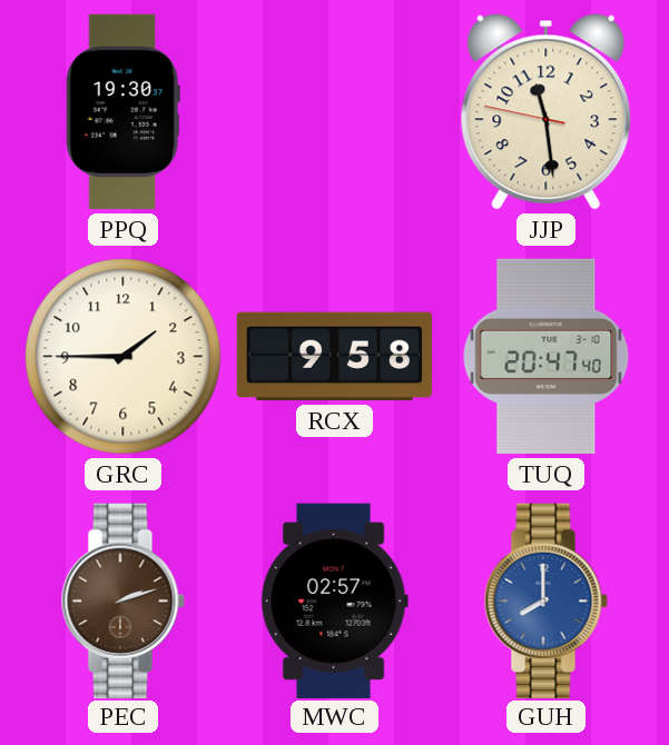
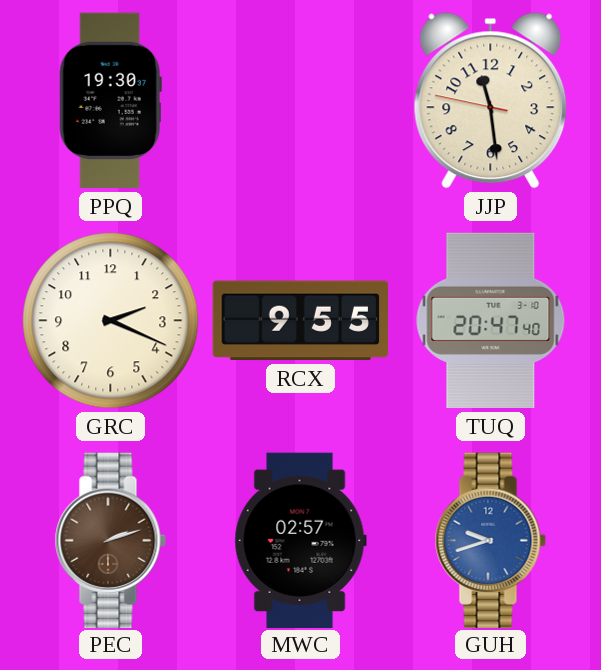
GRC: 1:45 -> 2:19 (111, 321)
RCX: 9:58 -> 9:55 (300, 321)
GUH: 8:00 -> 9:42 (490, 540)
